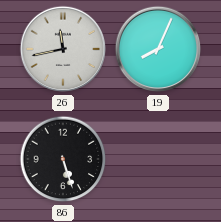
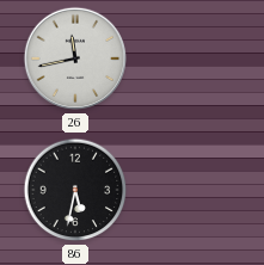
19: 8:04 -> none (158, 49)
86: 5:27 -> 5:32 (75, 190)
